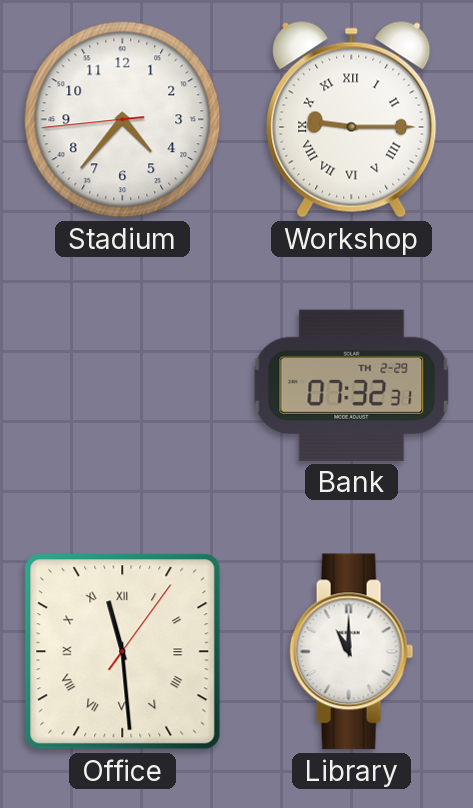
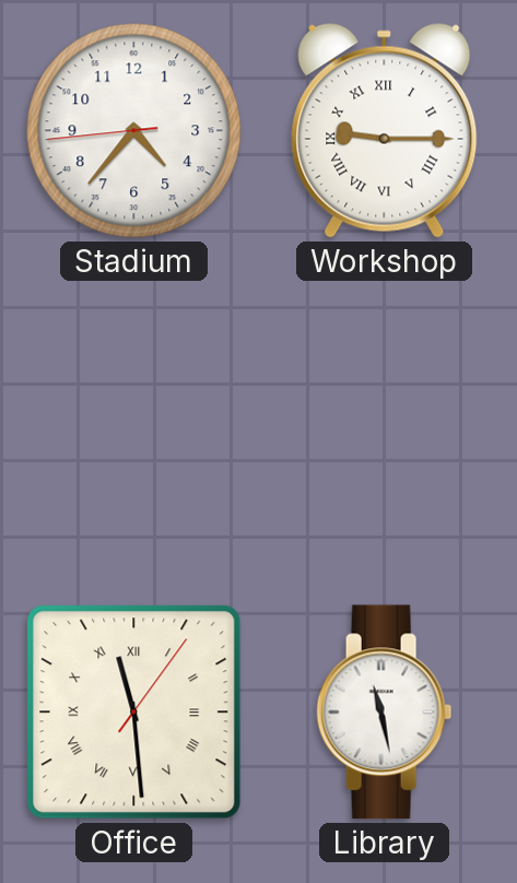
Bank: 07:32 -> none (352, 385)
Library: 11:00 -> 11:28 (385, 713)
